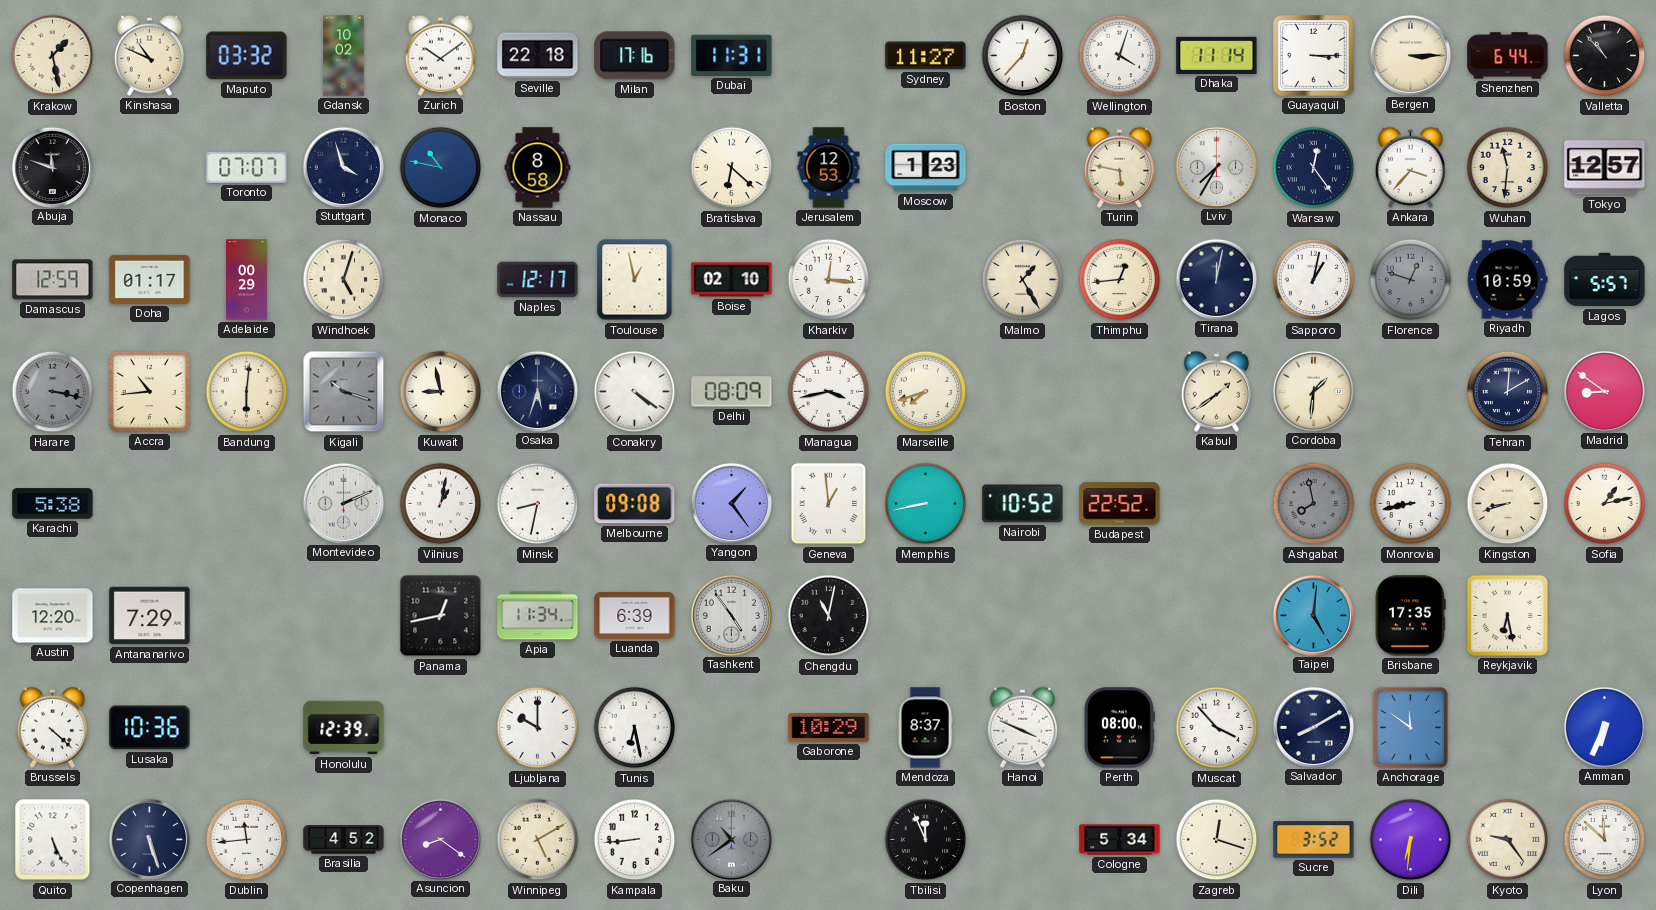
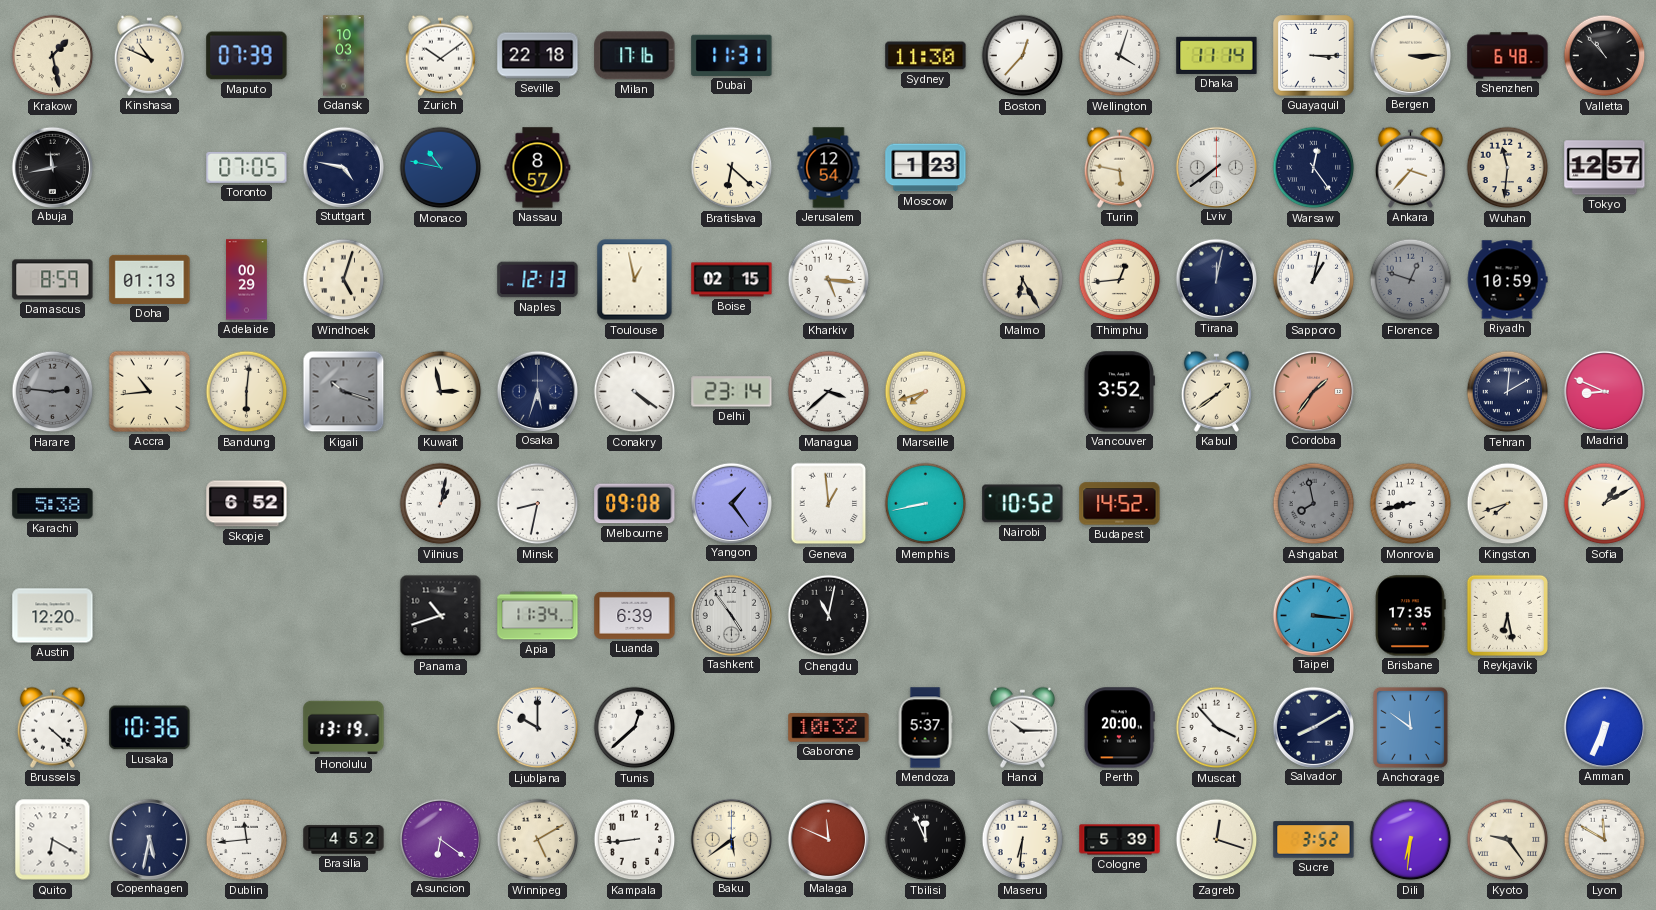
Maputo: 03:32 -> 07:39 (247, 56)
Gdansk: 10:02 -> 10:03 (344, 56)
Sydney: 11:27 -> 11:30 (926, 56)
Shenzhen: 6:44 -> 6:48 (1508, 56)
Abuja: 11:48 -> 11:43 (52, 167)
Toronto: 07:07 -> 07:05 (247, 167)
Stuttgart: 3:57 -> 4:47 (343, 167)
Nassau: 8:58 -> 8:57 (538, 168)
Jerusalem: 12:53 -> 12:54 (829, 168)
Lviv: 7:35 -> 7:39 (1216, 167)
Damascus: 12:59 -> 8:59 (53, 280)
Doha: 01:17 -> 01:13 (150, 279)
Naples: 12:17 -> 12:13 (538, 280)
Boise: 02:10 -> 02:15 (732, 280)
Kharkiv: 12:16 -> 5:16 (829, 280)
Malmo: 1:25 -> 6:25 (1023, 280)
Lagos: 5:57 -> none (1605, 280)
Harare: 3:17 -> 2:46 (53, 392)
Kuwait: 8:58 -> 2:58 (441, 392)
Delhi: 08:09 -> 23:14 (732, 392)
Managua: 3:43 -> 3:38 (829, 392)
Vancouver: none -> 3:52 (1119, 392)
Cordoba: 1:31 -> 1:36 (1313, 391)
Cordoba dial: cream -> salmon (1313, 391)
Madrid: 8:51 -> 8:49 (1604, 391)
Skopje: none -> 6:52 (247, 504)
Montevideo: 2:11 -> none (343, 503)
Budapest: 22:52 -> 14:52 (1120, 504)
Kingston: 8:42 -> 7:42 (1508, 504)
Sofia: 1:13 -> 1:10 (1605, 504)
Antananarivo: 7:29 -> none (150, 616)
Panama: 12:43 -> 10:42 (441, 616)
Taipei: 5:01 -> 3:16 (1313, 615)
Honolulu: 12:39 -> 13:19 (344, 728)
Tunis: 6:28 -> 12:38 (635, 728)
Gaborone: 10:29 -> 10:32 (829, 728)
Mendoza: 8:37 -> 5:37 (925, 728)
Hanoi: 3:49 -> 10:15 (1022, 727)
Perth: 08:00 -> 20:00 (1119, 728)
Quito: 5:26 -> 6:20 (53, 840)
Copenhagen: 5:27 -> 5:32 (149, 839)
Asuncion: 8:21 -> 6:21 (440, 839)
Baku: 10:39 -> 5:39 (731, 839)
Baku dial: grey -> cream (731, 839)
Malaga: none -> 11:49 (828, 839)
Maseru: none -> 6:31 (1023, 840)
Cologne: 5:34 -> 5:39 (1120, 840)
Lyon: 11:52 -> 11:50 (1605, 840)
